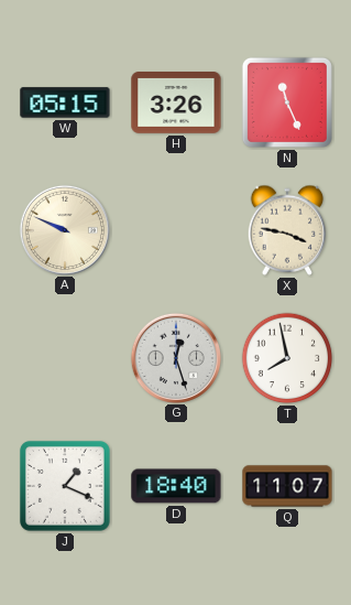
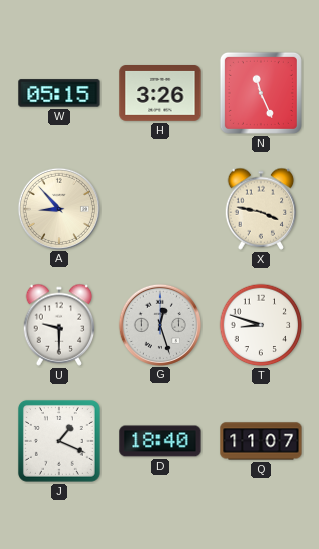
A: 9:49 -> 8:53 (58, 208)
U: none -> 9:30 (59, 325)
T: 7:58 -> 8:48 (261, 325)
